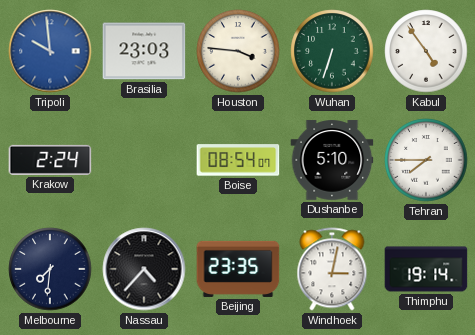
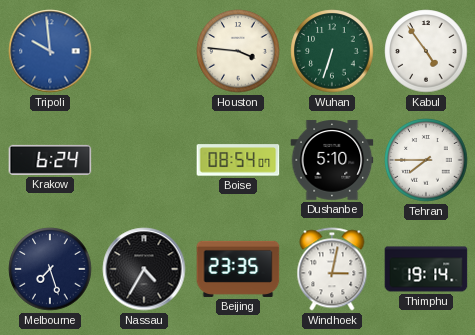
Brasilia: 23:03 -> none (144, 51)
Krakow: 2:24 -> 6:24 (50, 160)
Melbourne: 7:31 -> 7:27 (50, 269)
Nassau: 4:37 -> 4:35 (144, 269)
